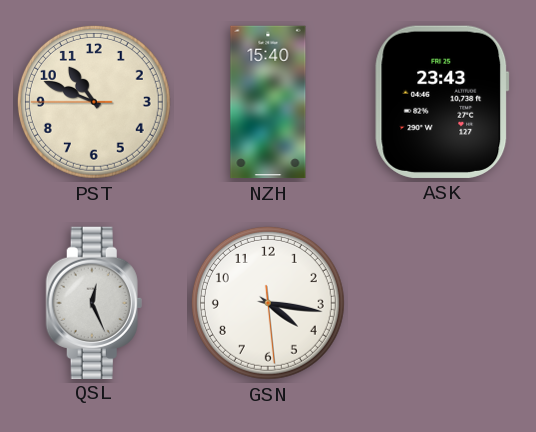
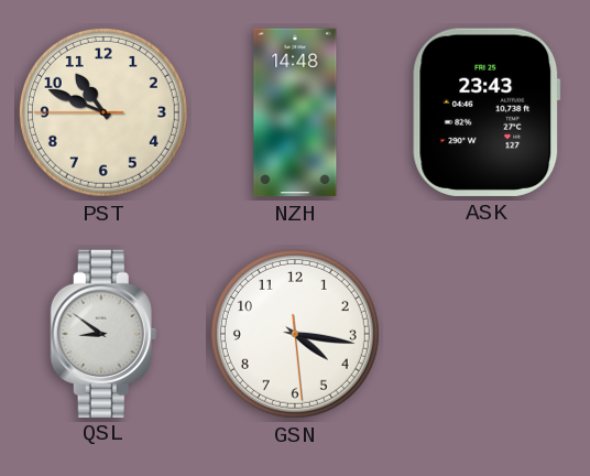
NZH: 15:40 -> 14:48 (295, 112)
QSL: 12:26 -> 8:51 (103, 333)
